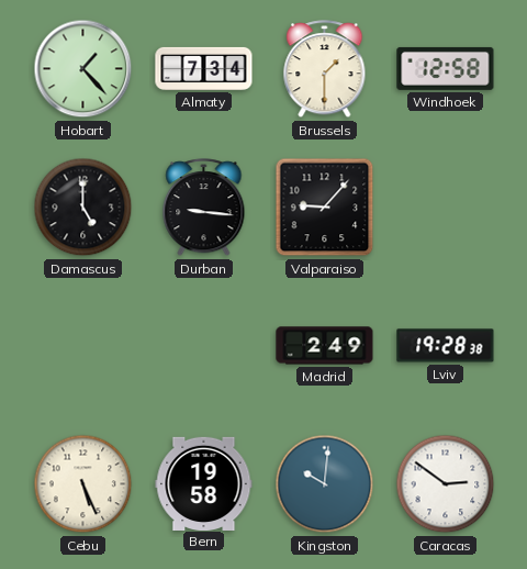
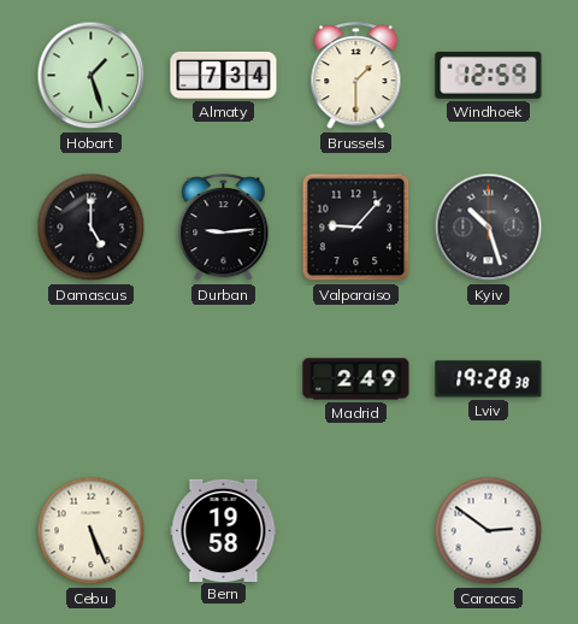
Hobart: 1:23 -> 1:27 (92, 76)
Windhoek: 12:58 -> 12:59 (489, 75)
Durban: 9:16 -> 9:14 (224, 228)
Kyiv: none -> 10:27 (489, 228)
Kingston: 10:01 -> none (325, 484)
